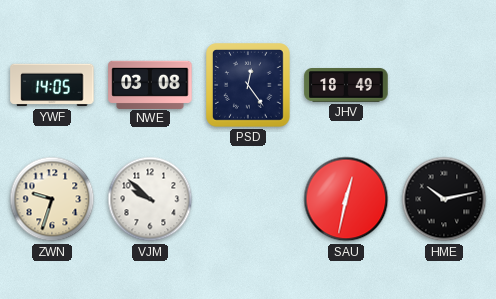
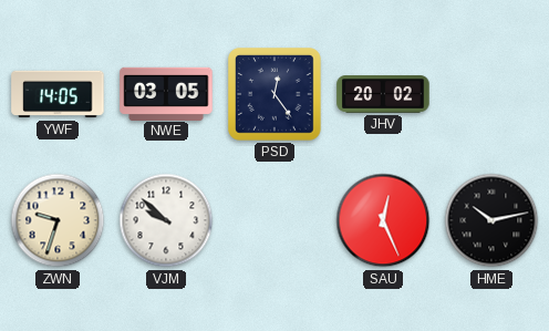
NWE: 03:08 -> 03:05 (166, 93)
JHV: 18:49 -> 20:02 (383, 95)
SAU: 12:32 -> 12:26 (383, 220)
